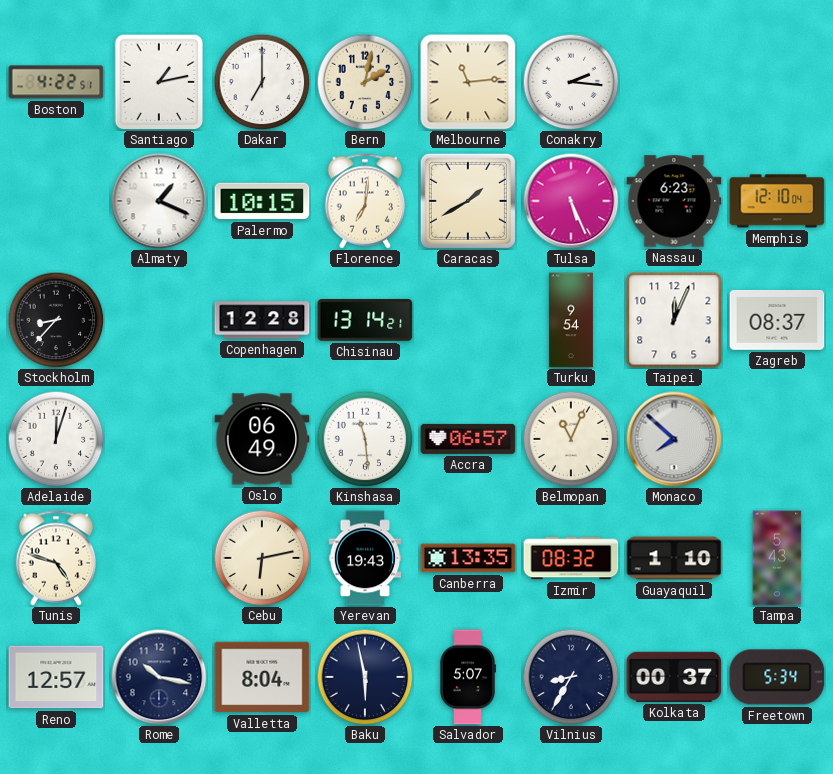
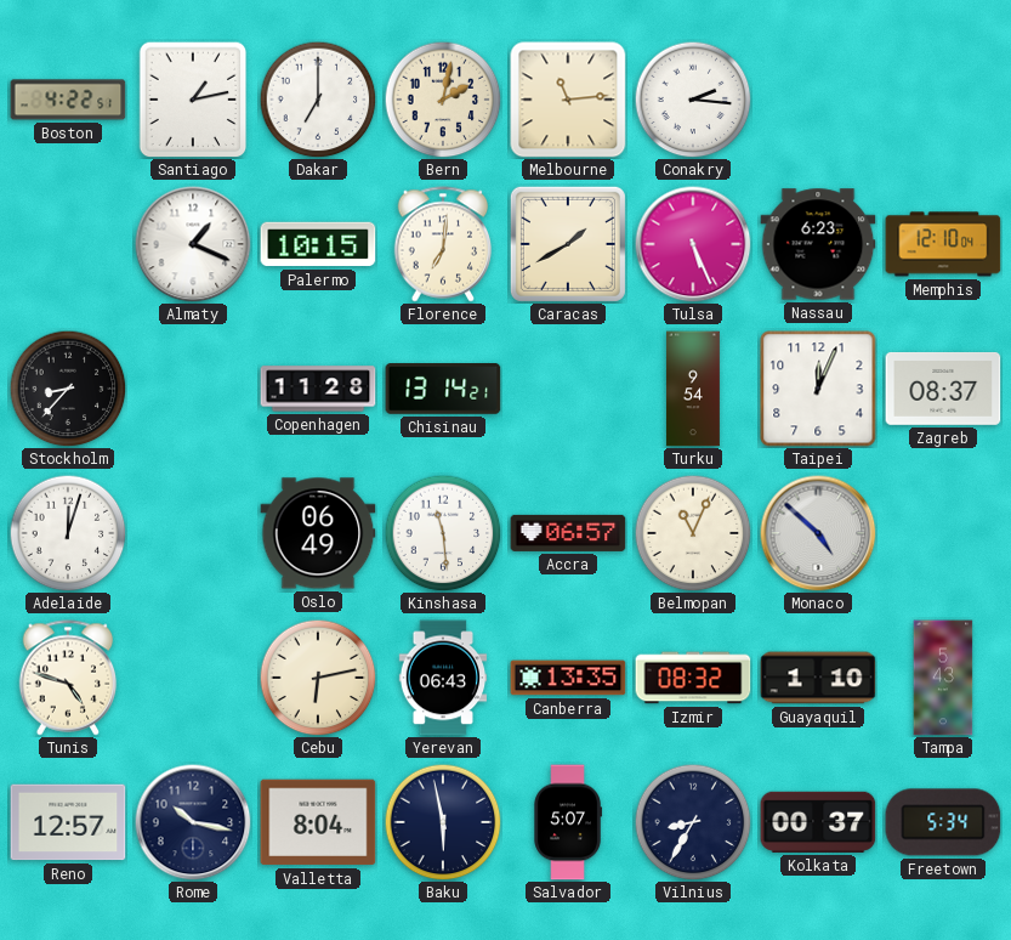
Copenhagen: 12:28 -> 11:28 (318, 389)
Monaco: 7:52 -> 4:52 (818, 533)
Yerevan: 19:43 -> 06:43 (443, 678)
